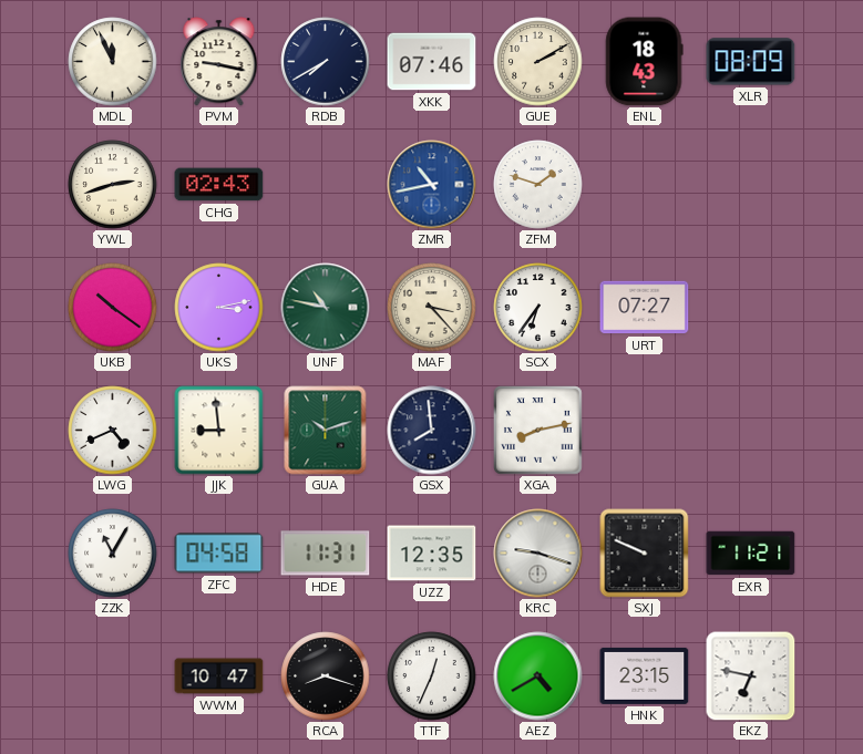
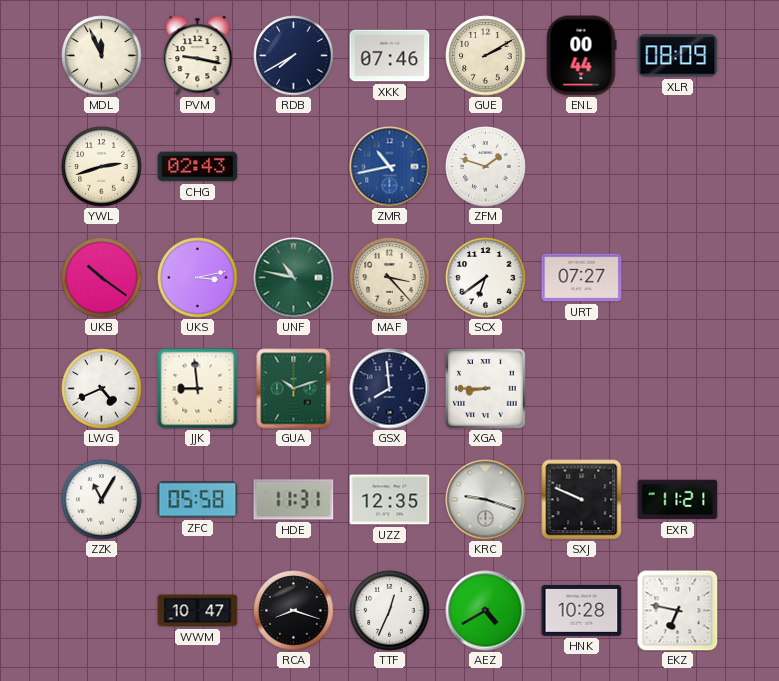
ENL: 18:43 -> 00:44 (582, 56)
SCX: 6:36 -> 6:39 (486, 278)
XGA: 8:13 -> 8:45 (486, 389)
ZFC: 04:58 -> 05:58 (198, 500)
HNK: 23:15 -> 10:28 (582, 610)
